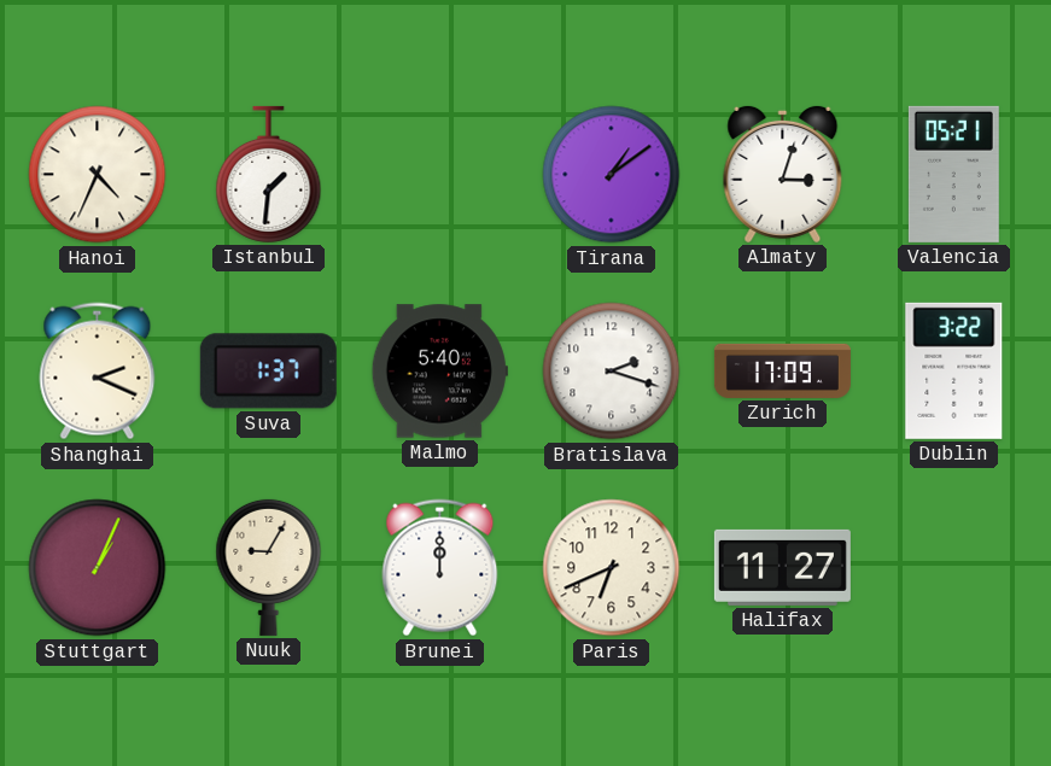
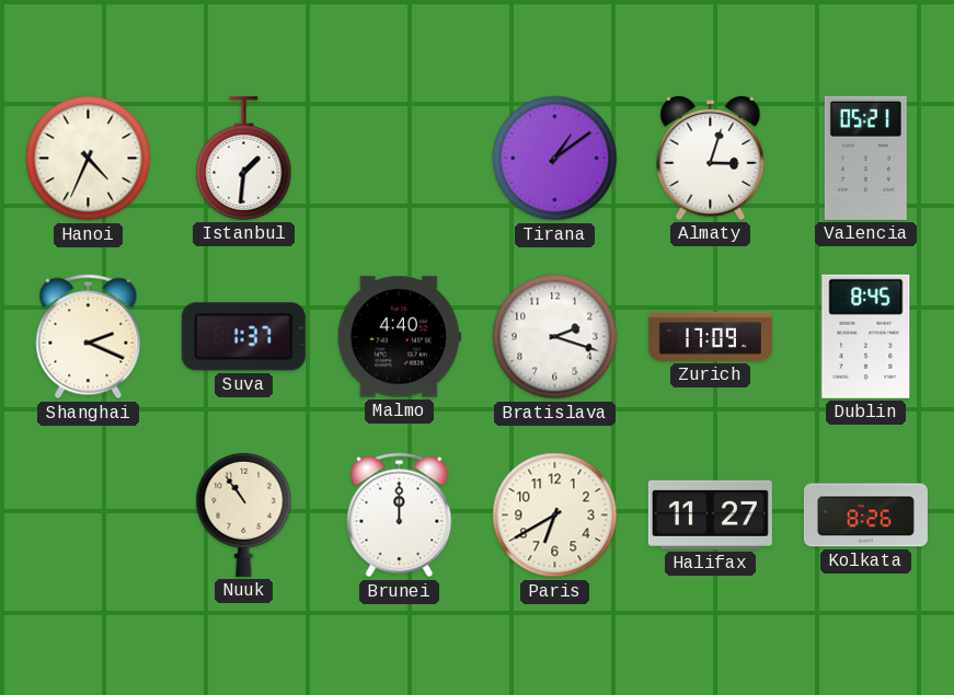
Malmo: 5:40 -> 4:40 (399, 337)
Dublin: 3:22 -> 8:45 (866, 336)
Stuttgart: 1:04 -> none (98, 568)
Nuuk: 9:05 -> 10:54 (244, 514)
Paris: 6:41 -> 6:40 (555, 516)
Kolkata: none -> 8:26 (865, 516)
